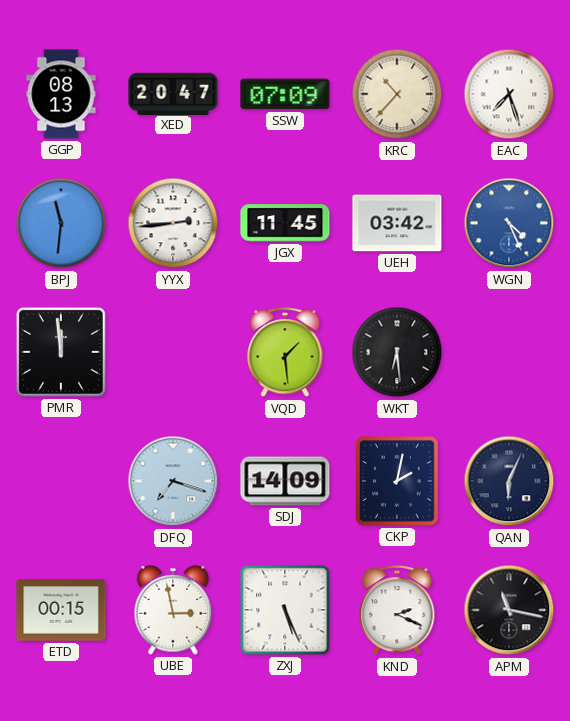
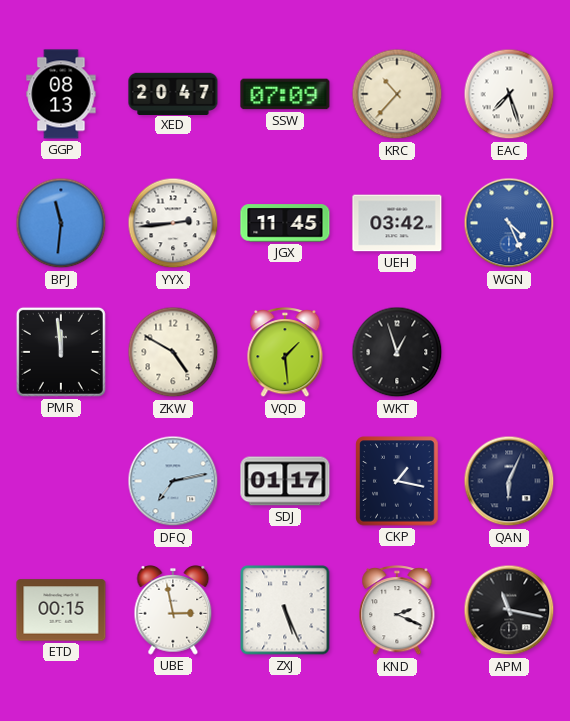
ZKW: none -> 4:50 (173, 352)
WKT: 6:29 -> 12:57 (397, 352)
DFQ: 7:18 -> 7:13 (173, 481)
SDJ: 14:09 -> 01:17 (285, 481)
CKP: 2:02 -> 1:17 (397, 481)
